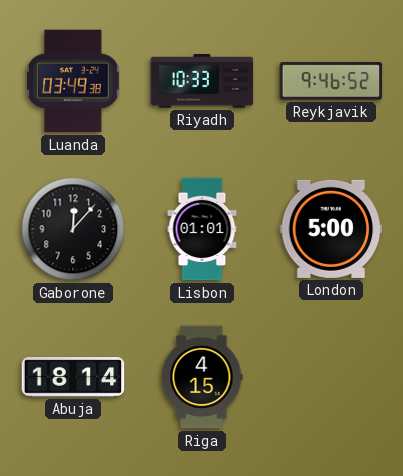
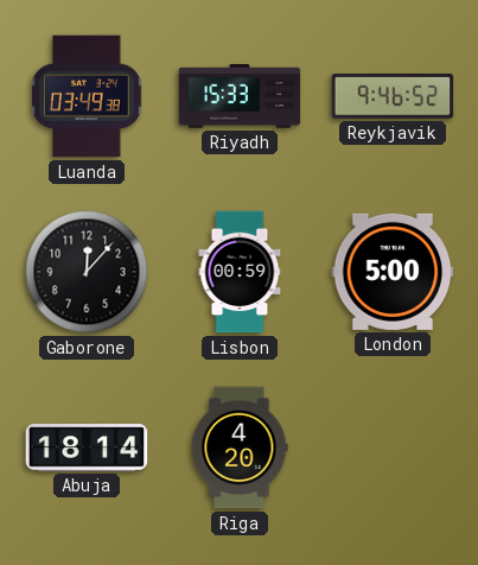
Riyadh: 10:33 -> 15:33 (240, 97)
Lisbon: 01:01 -> 00:59 (240, 272)
Riga: 4:15 -> 4:20 (240, 447)
